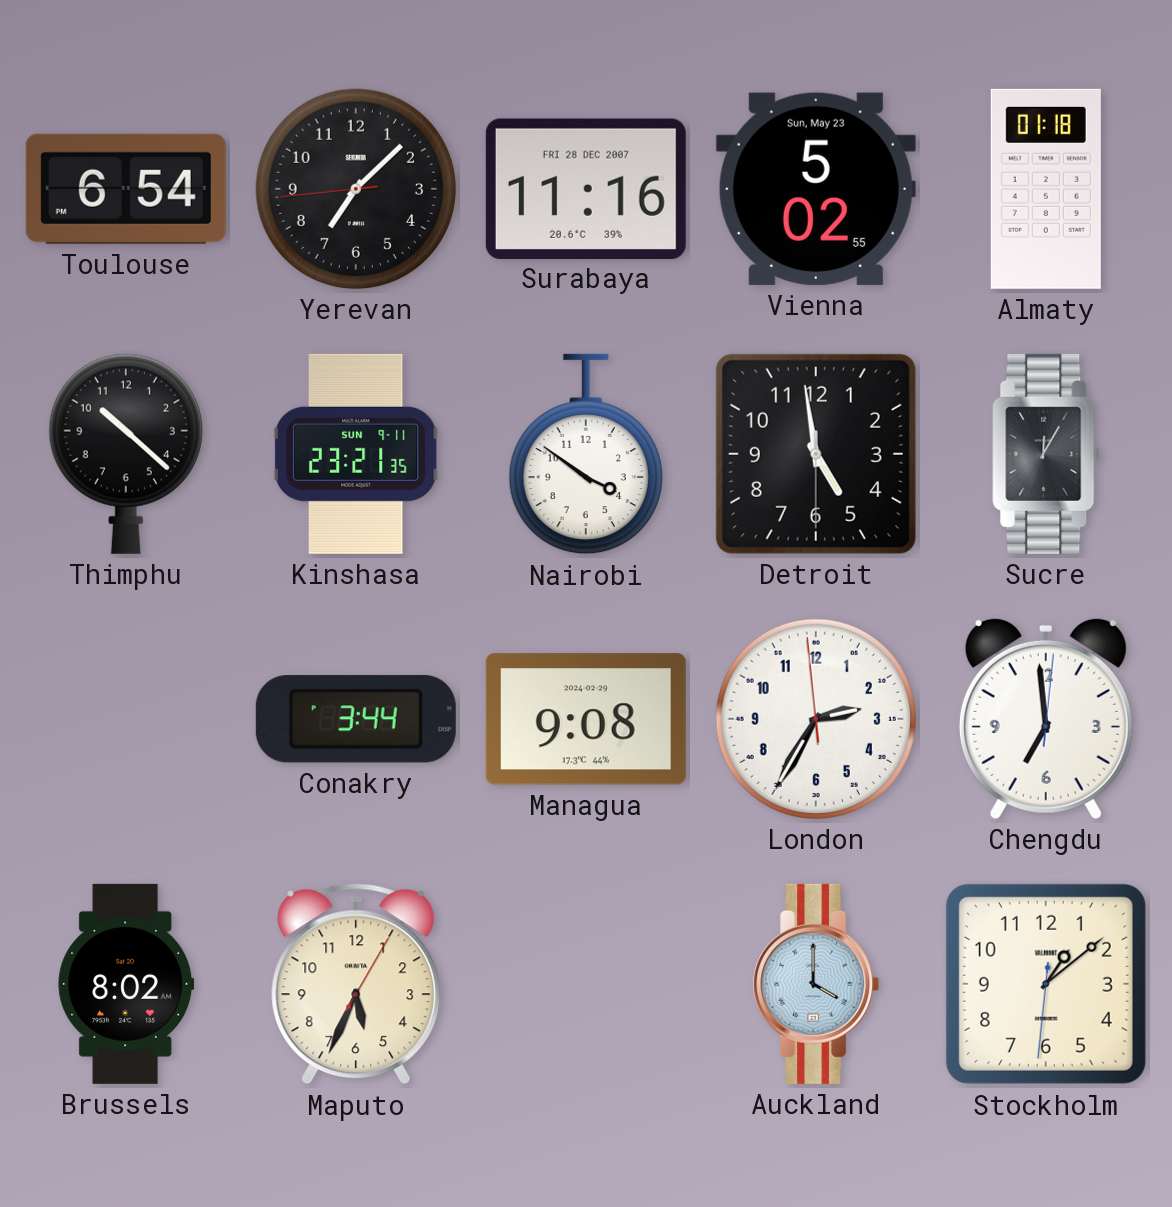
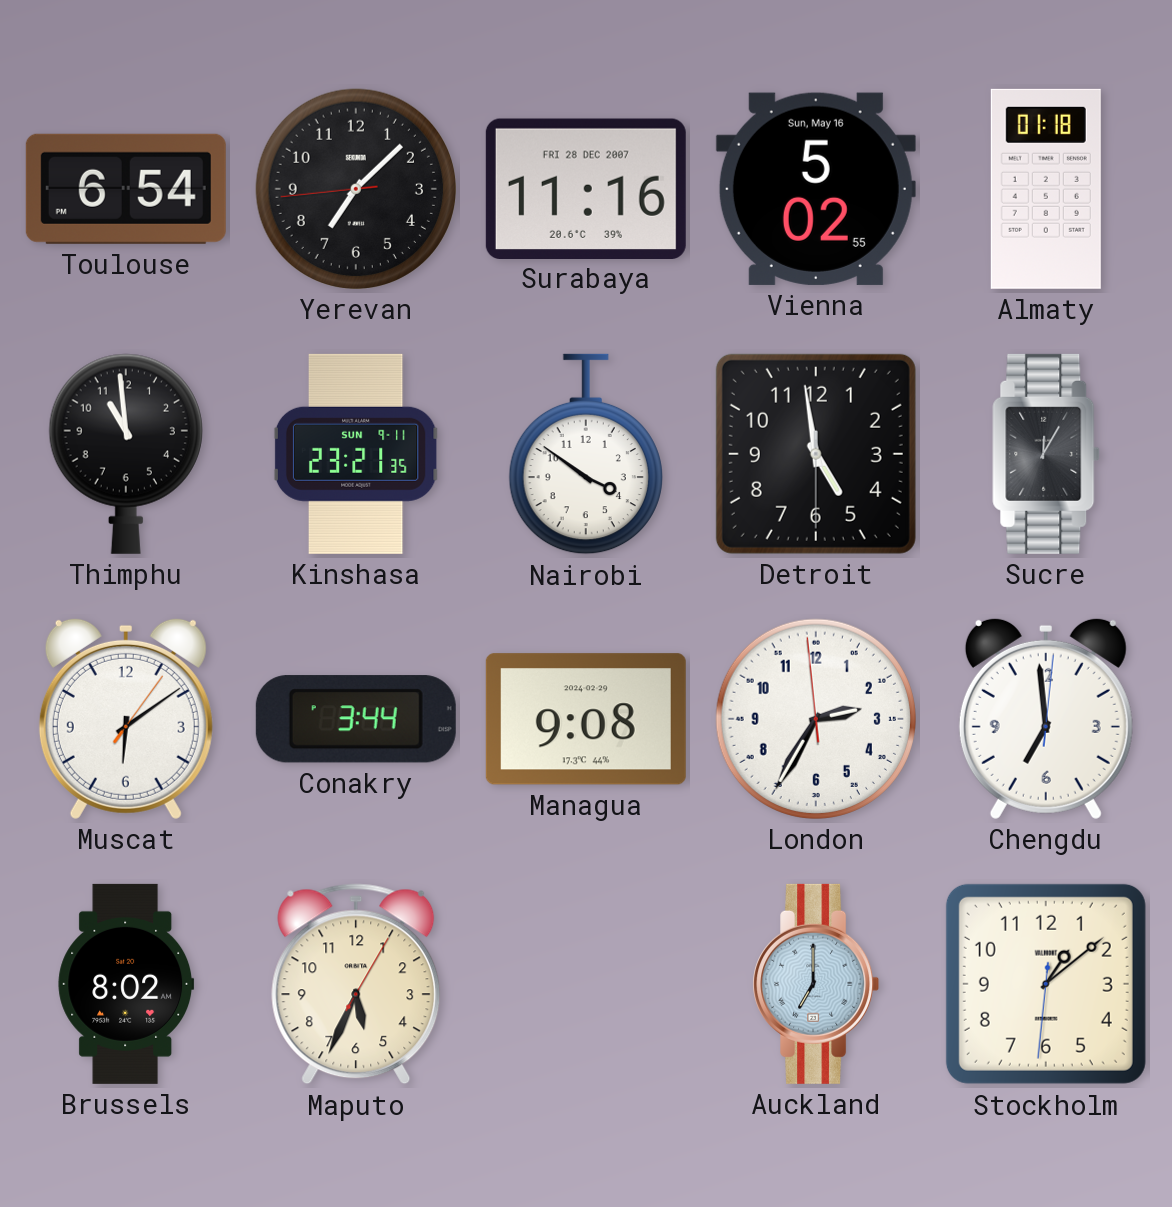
Vienna date: Sun, May 23 -> Sun, May 16 (816, 189)
Thimphu: 10:22 -> 10:59 (126, 454)
Muscat: none -> 6:09 (126, 718)
Auckland: 4:00 -> 7:00 (816, 984)
